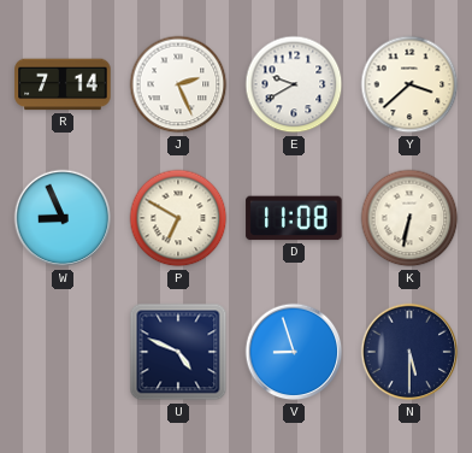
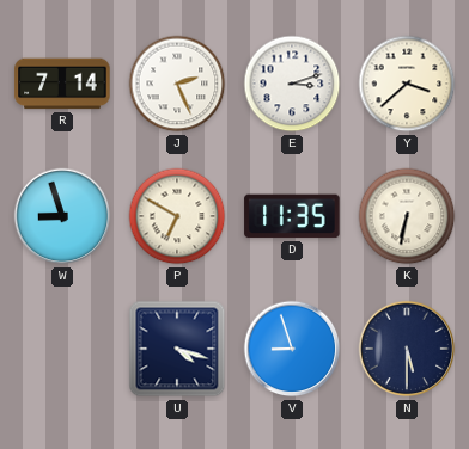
E: 9:40 -> 3:12 (292, 84)
W: 8:56 -> 8:57 (62, 216)
D: 11:08 -> 11:35 (292, 216)
U: 4:49 -> 4:18 (177, 349)
